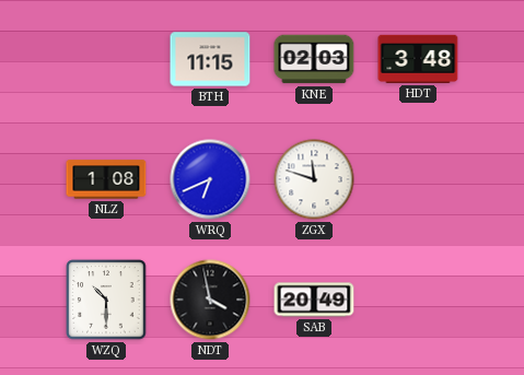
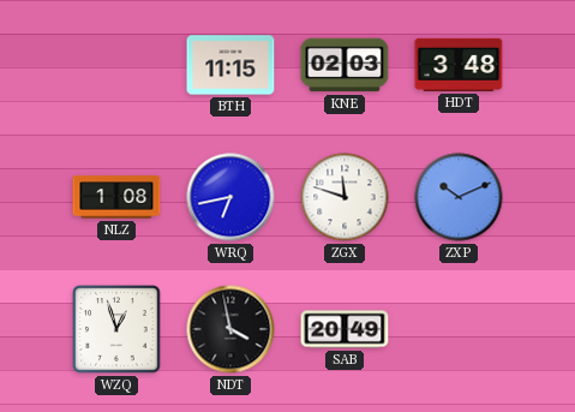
WRQ: 6:41 -> 6:43 (230, 197)
ZXP: none -> 10:11 (459, 197)
WZQ: 10:30 -> 12:57 (116, 329)
